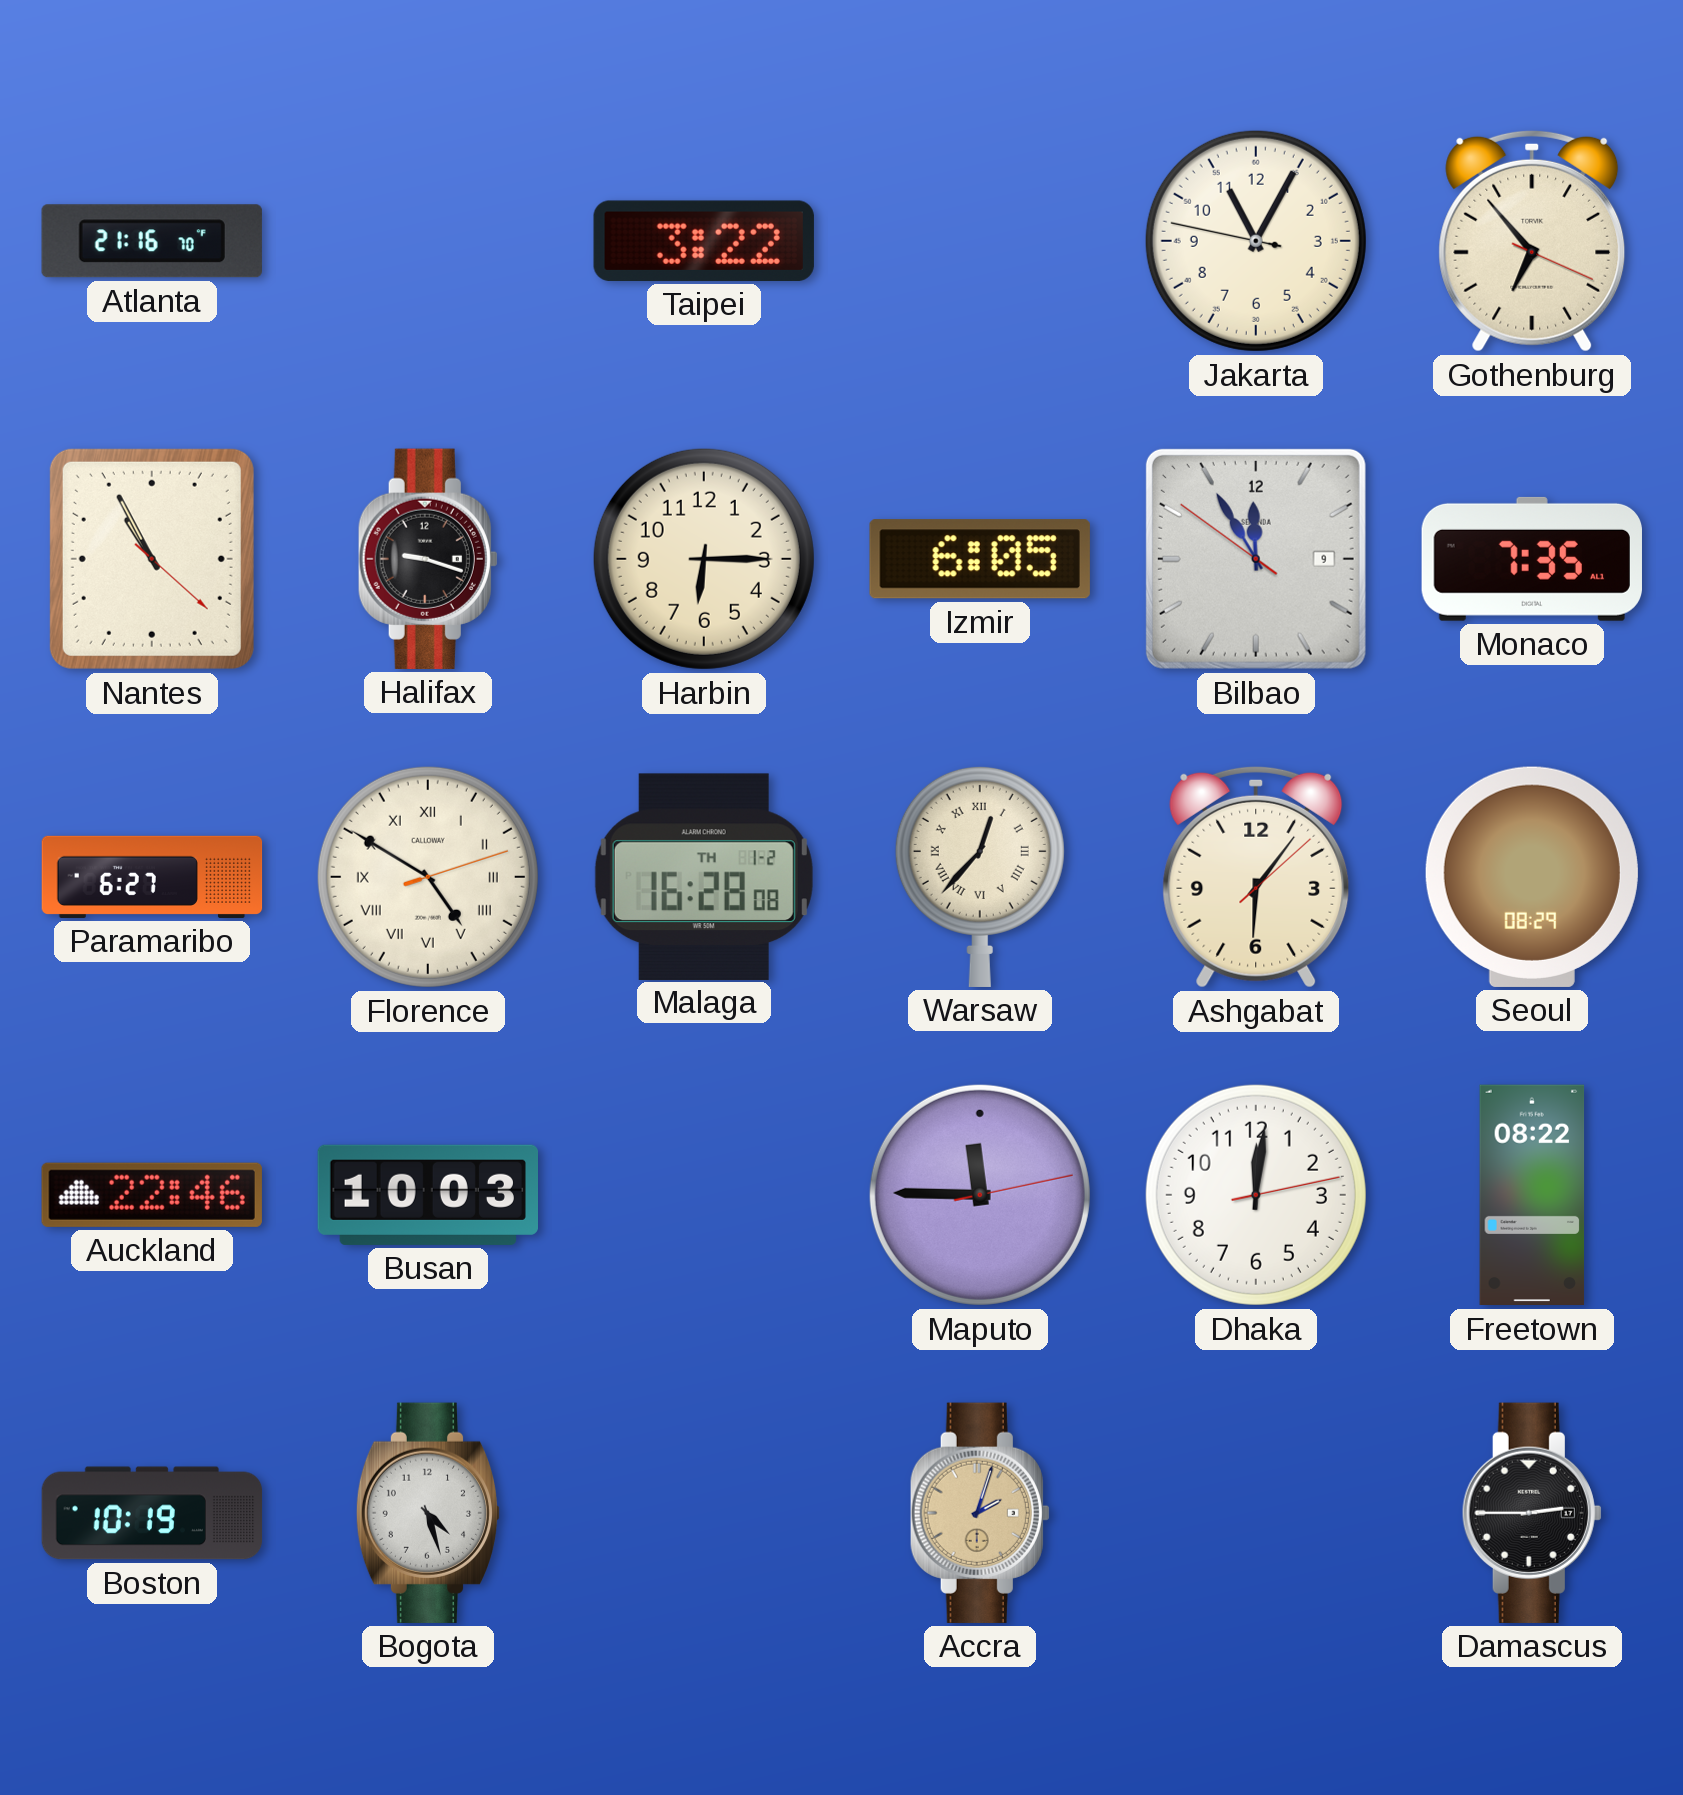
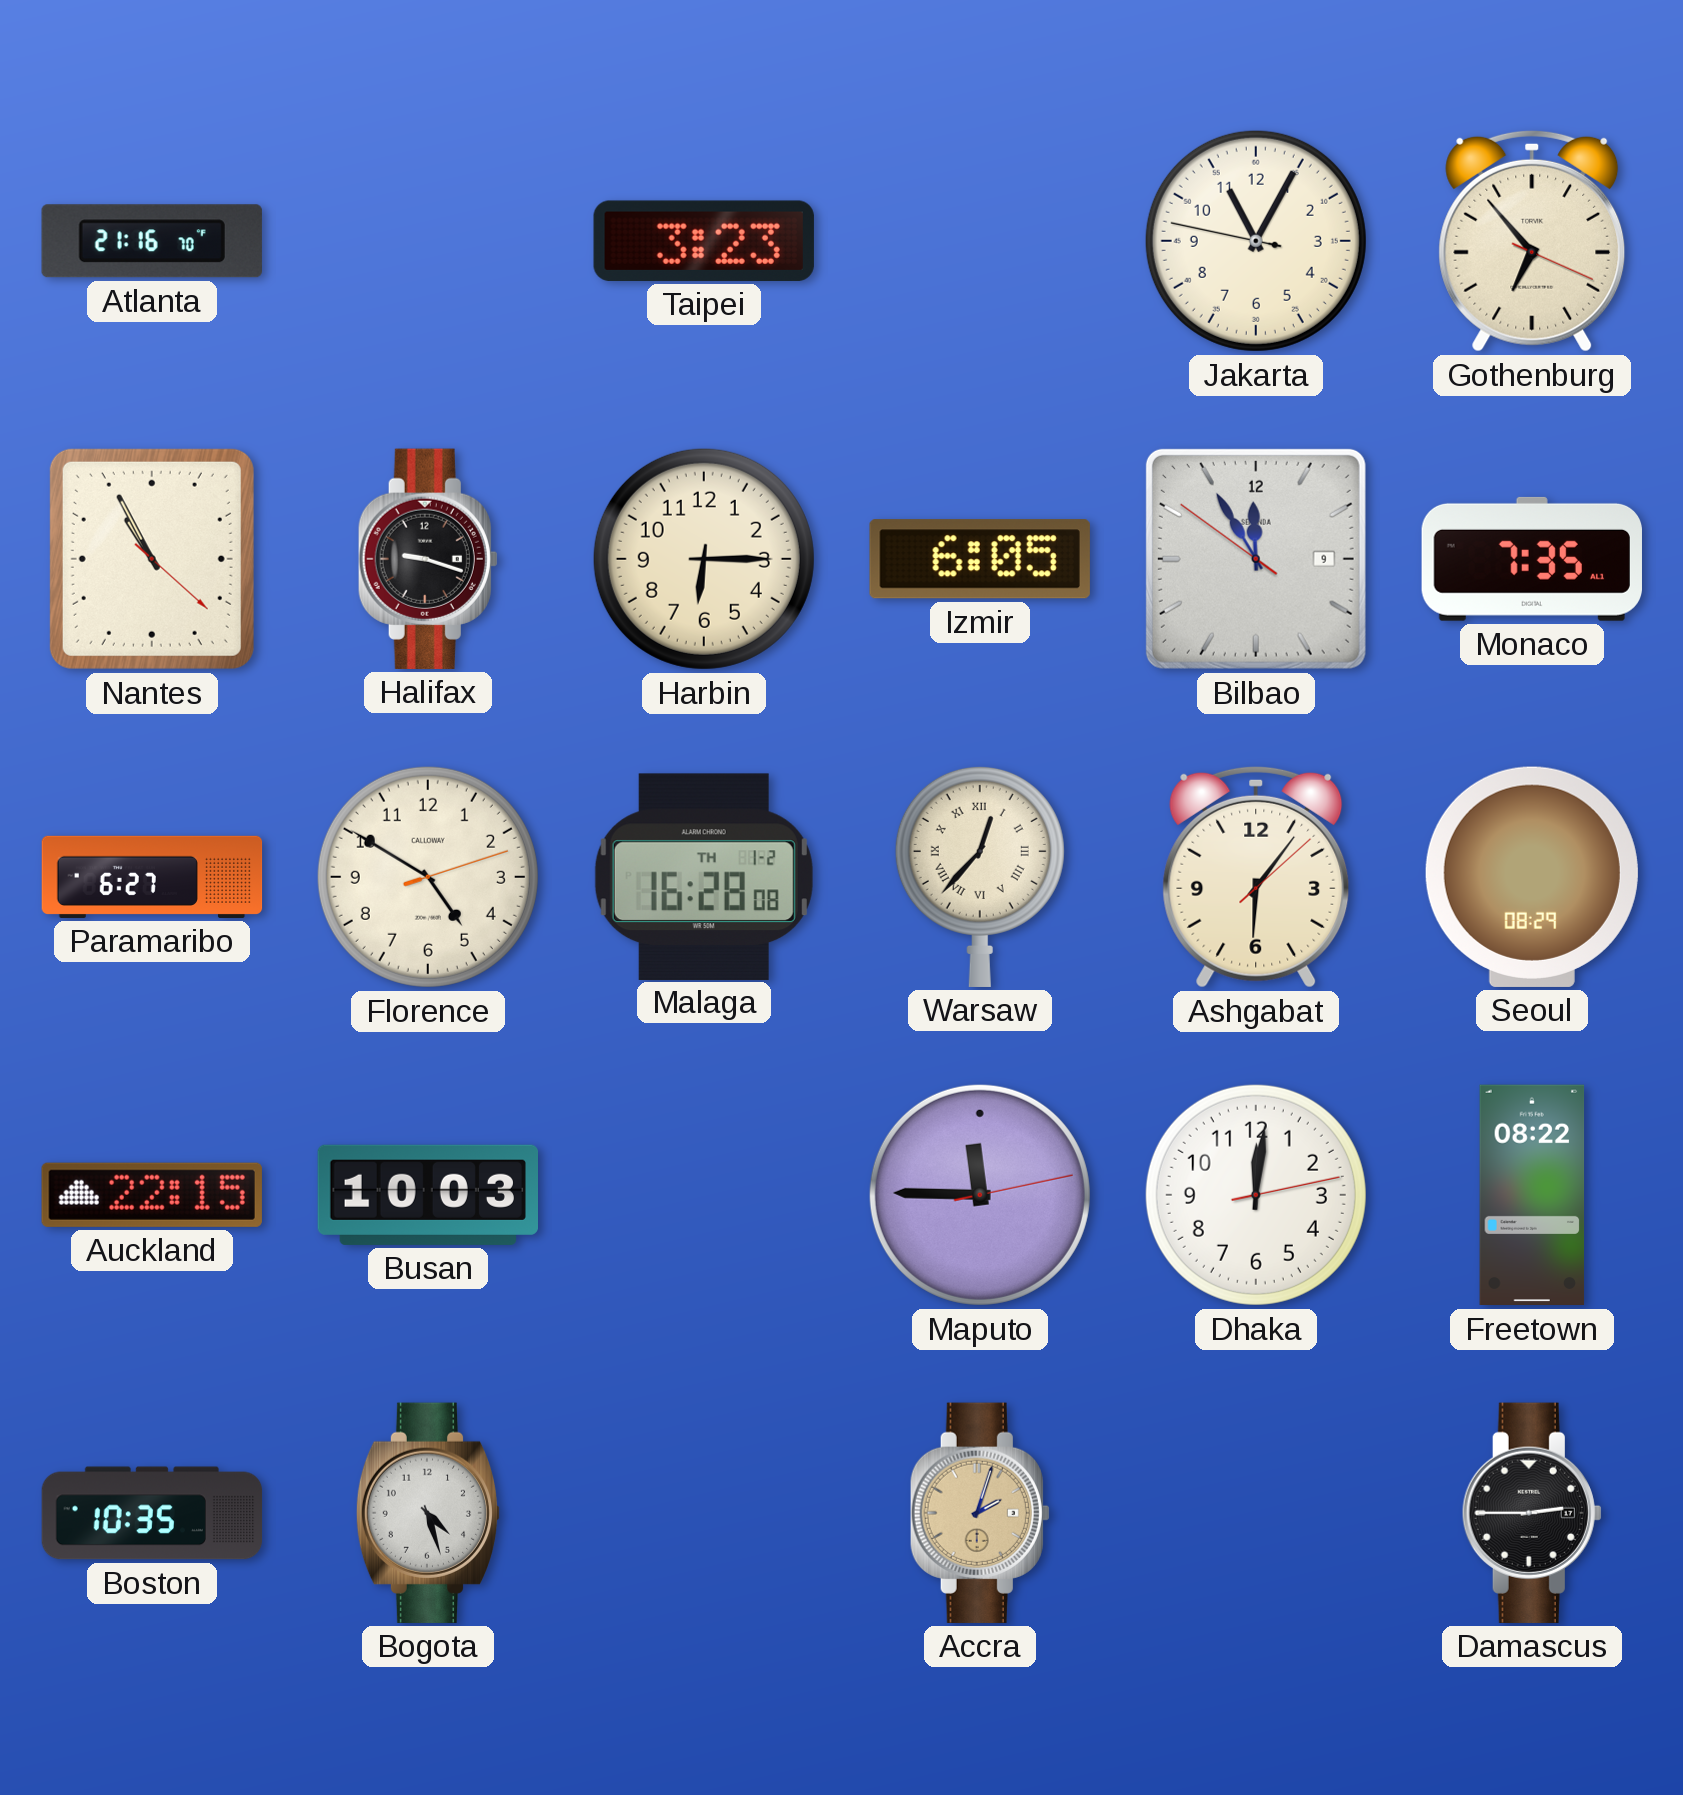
Taipei: 3:22 -> 3:23 (704, 241)
Florence numerals: Roman -> Arabic (428, 877)
Auckland: 22:46 -> 22:15 (152, 1195)
Boston: 10:19 -> 10:35 (152, 1513)
